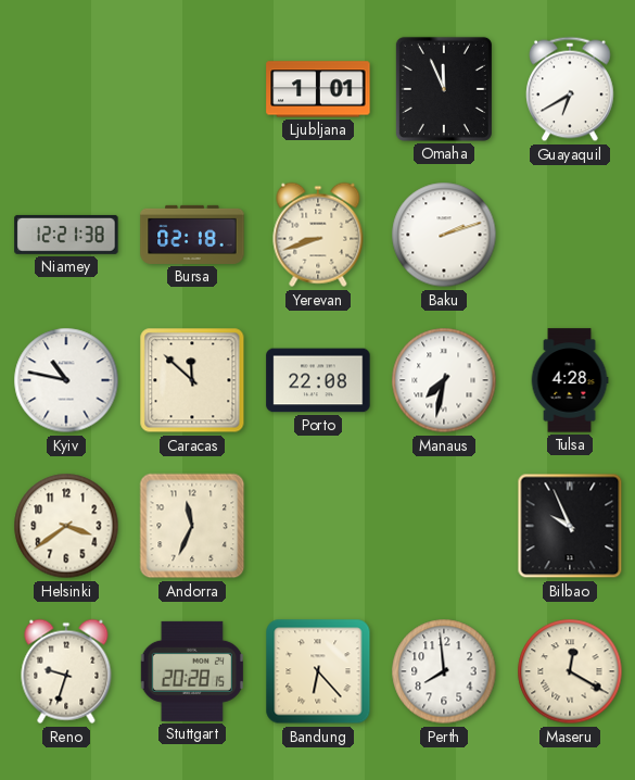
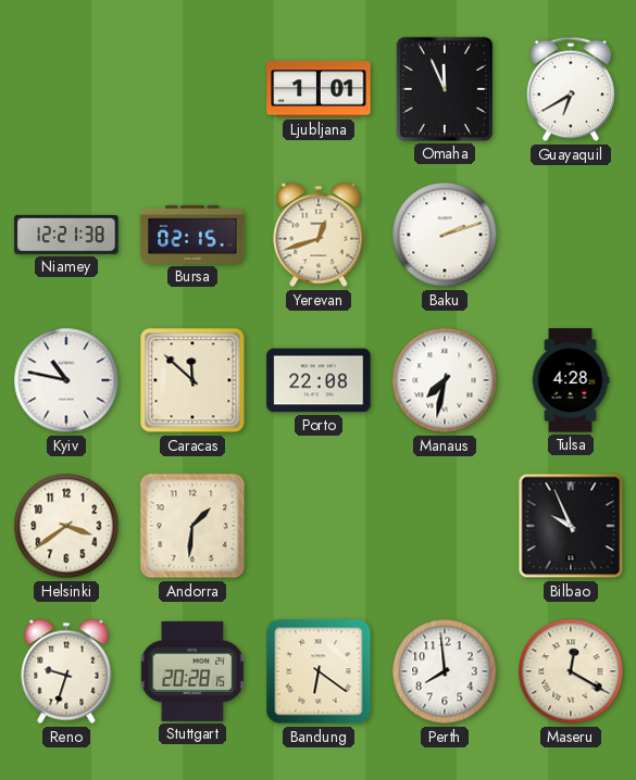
Bursa: 02:18 -> 02:15 (192, 235)
Yerevan: 8:42 -> 12:42 (319, 235)
Andorra: 11:34 -> 1:31 (192, 526)
Bandung: 6:23 -> 6:21 (319, 671)
